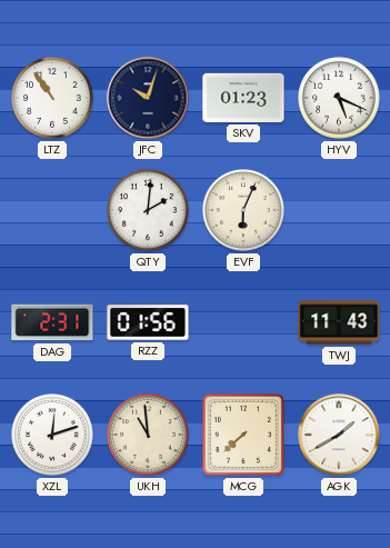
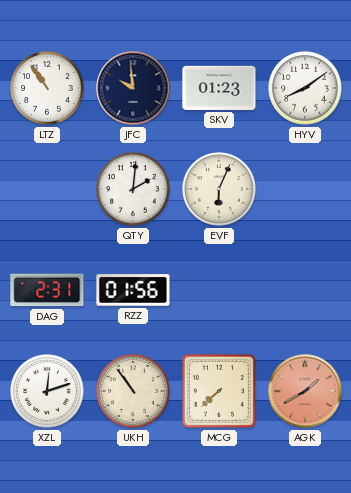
JFC: 10:03 -> 9:59 (133, 88)
HYV: 5:19 -> 8:09 (305, 88)
TWJ: 11:43 -> none (339, 322)
UKH: 10:59 -> 10:54 (133, 391)
AGK dial: white -> salmon (305, 391)
